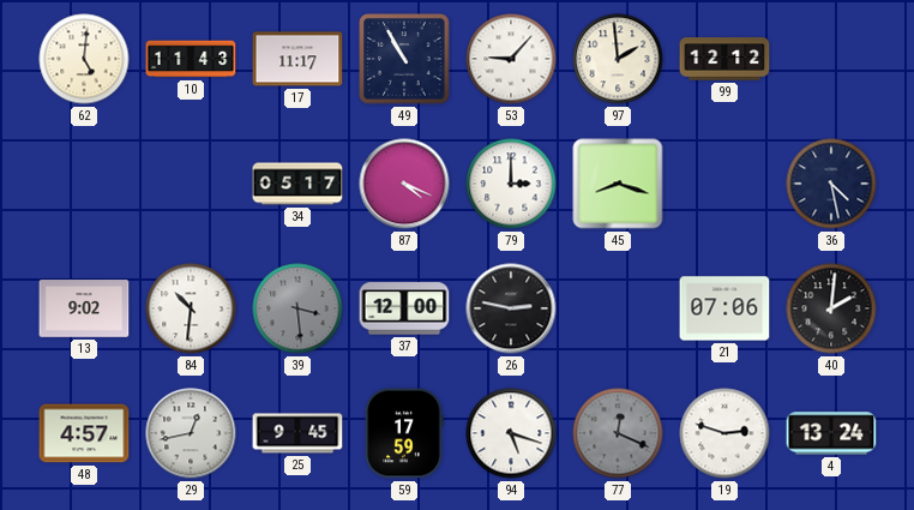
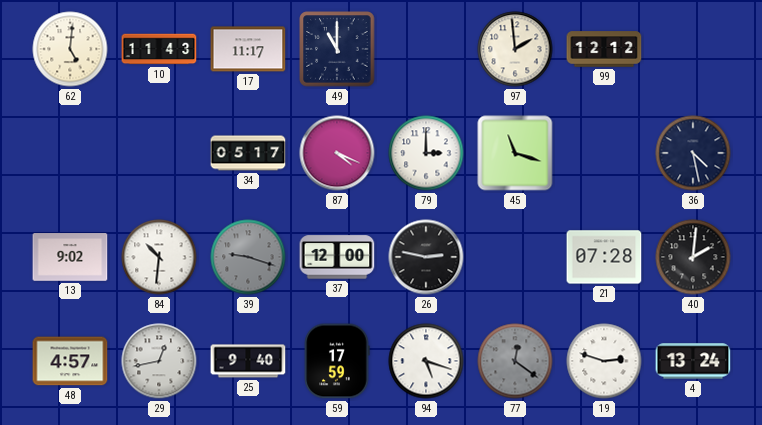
49: 10:55 -> 11:00 (337, 49)
53: 9:07 -> none (511, 59)
45: 8:18 -> 11:18 (515, 153)
39: 3:29 -> 9:18 (248, 257)
21: 07:06 -> 07:28 (604, 257)
25: 9:45 -> 9:40 (248, 361)
77: 12:19 -> 12:21 (515, 361)
